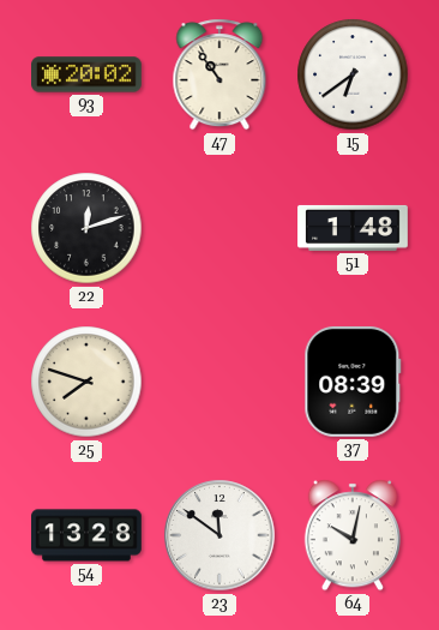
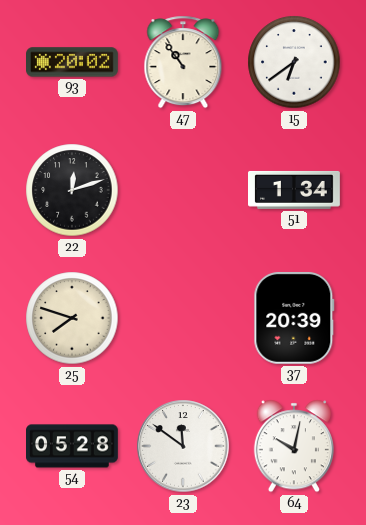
51: 1:48 -> 1:34 (295, 190)
37: 08:39 -> 20:39 (294, 318)
54: 13:28 -> 05:28 (73, 446)
